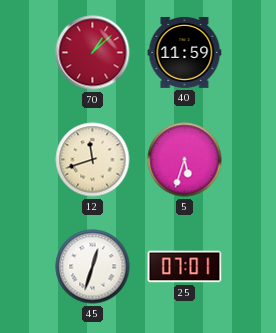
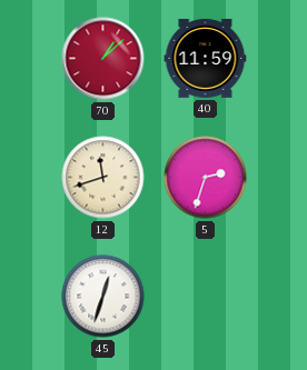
5: 5:33 -> 2:33 (206, 178)
25: 07:01 -> none (185, 267)
